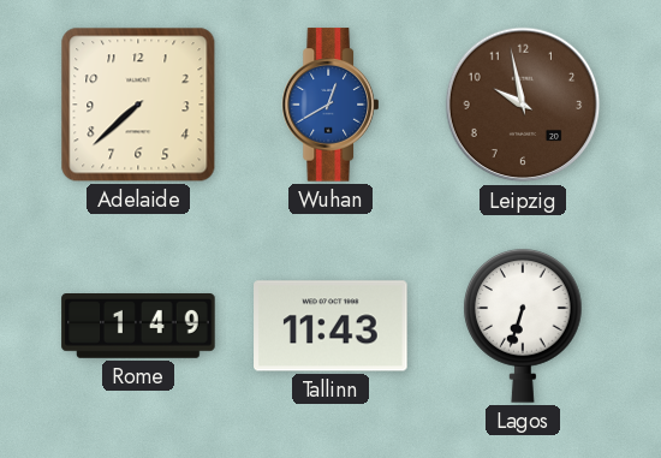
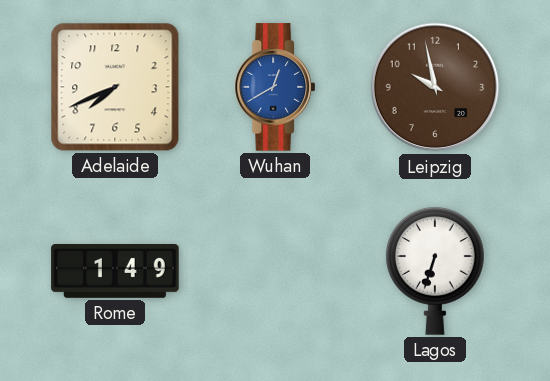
Adelaide: 7:38 -> 7:41 (115, 87)
Tallinn: 11:43 -> none (330, 326)
